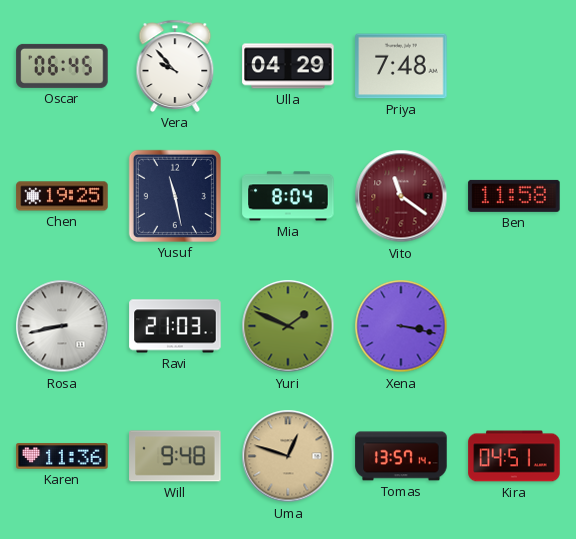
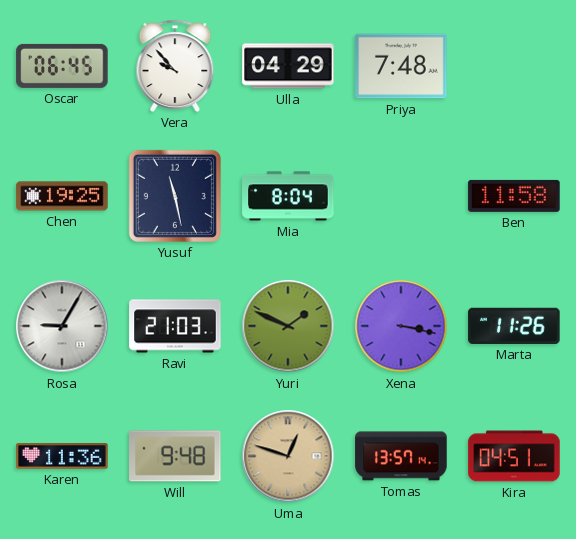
Vito: 11:21 -> none (401, 196)
Rosa: 8:43 -> 9:05 (62, 326)
Marta: none -> 11:26 (514, 326)
